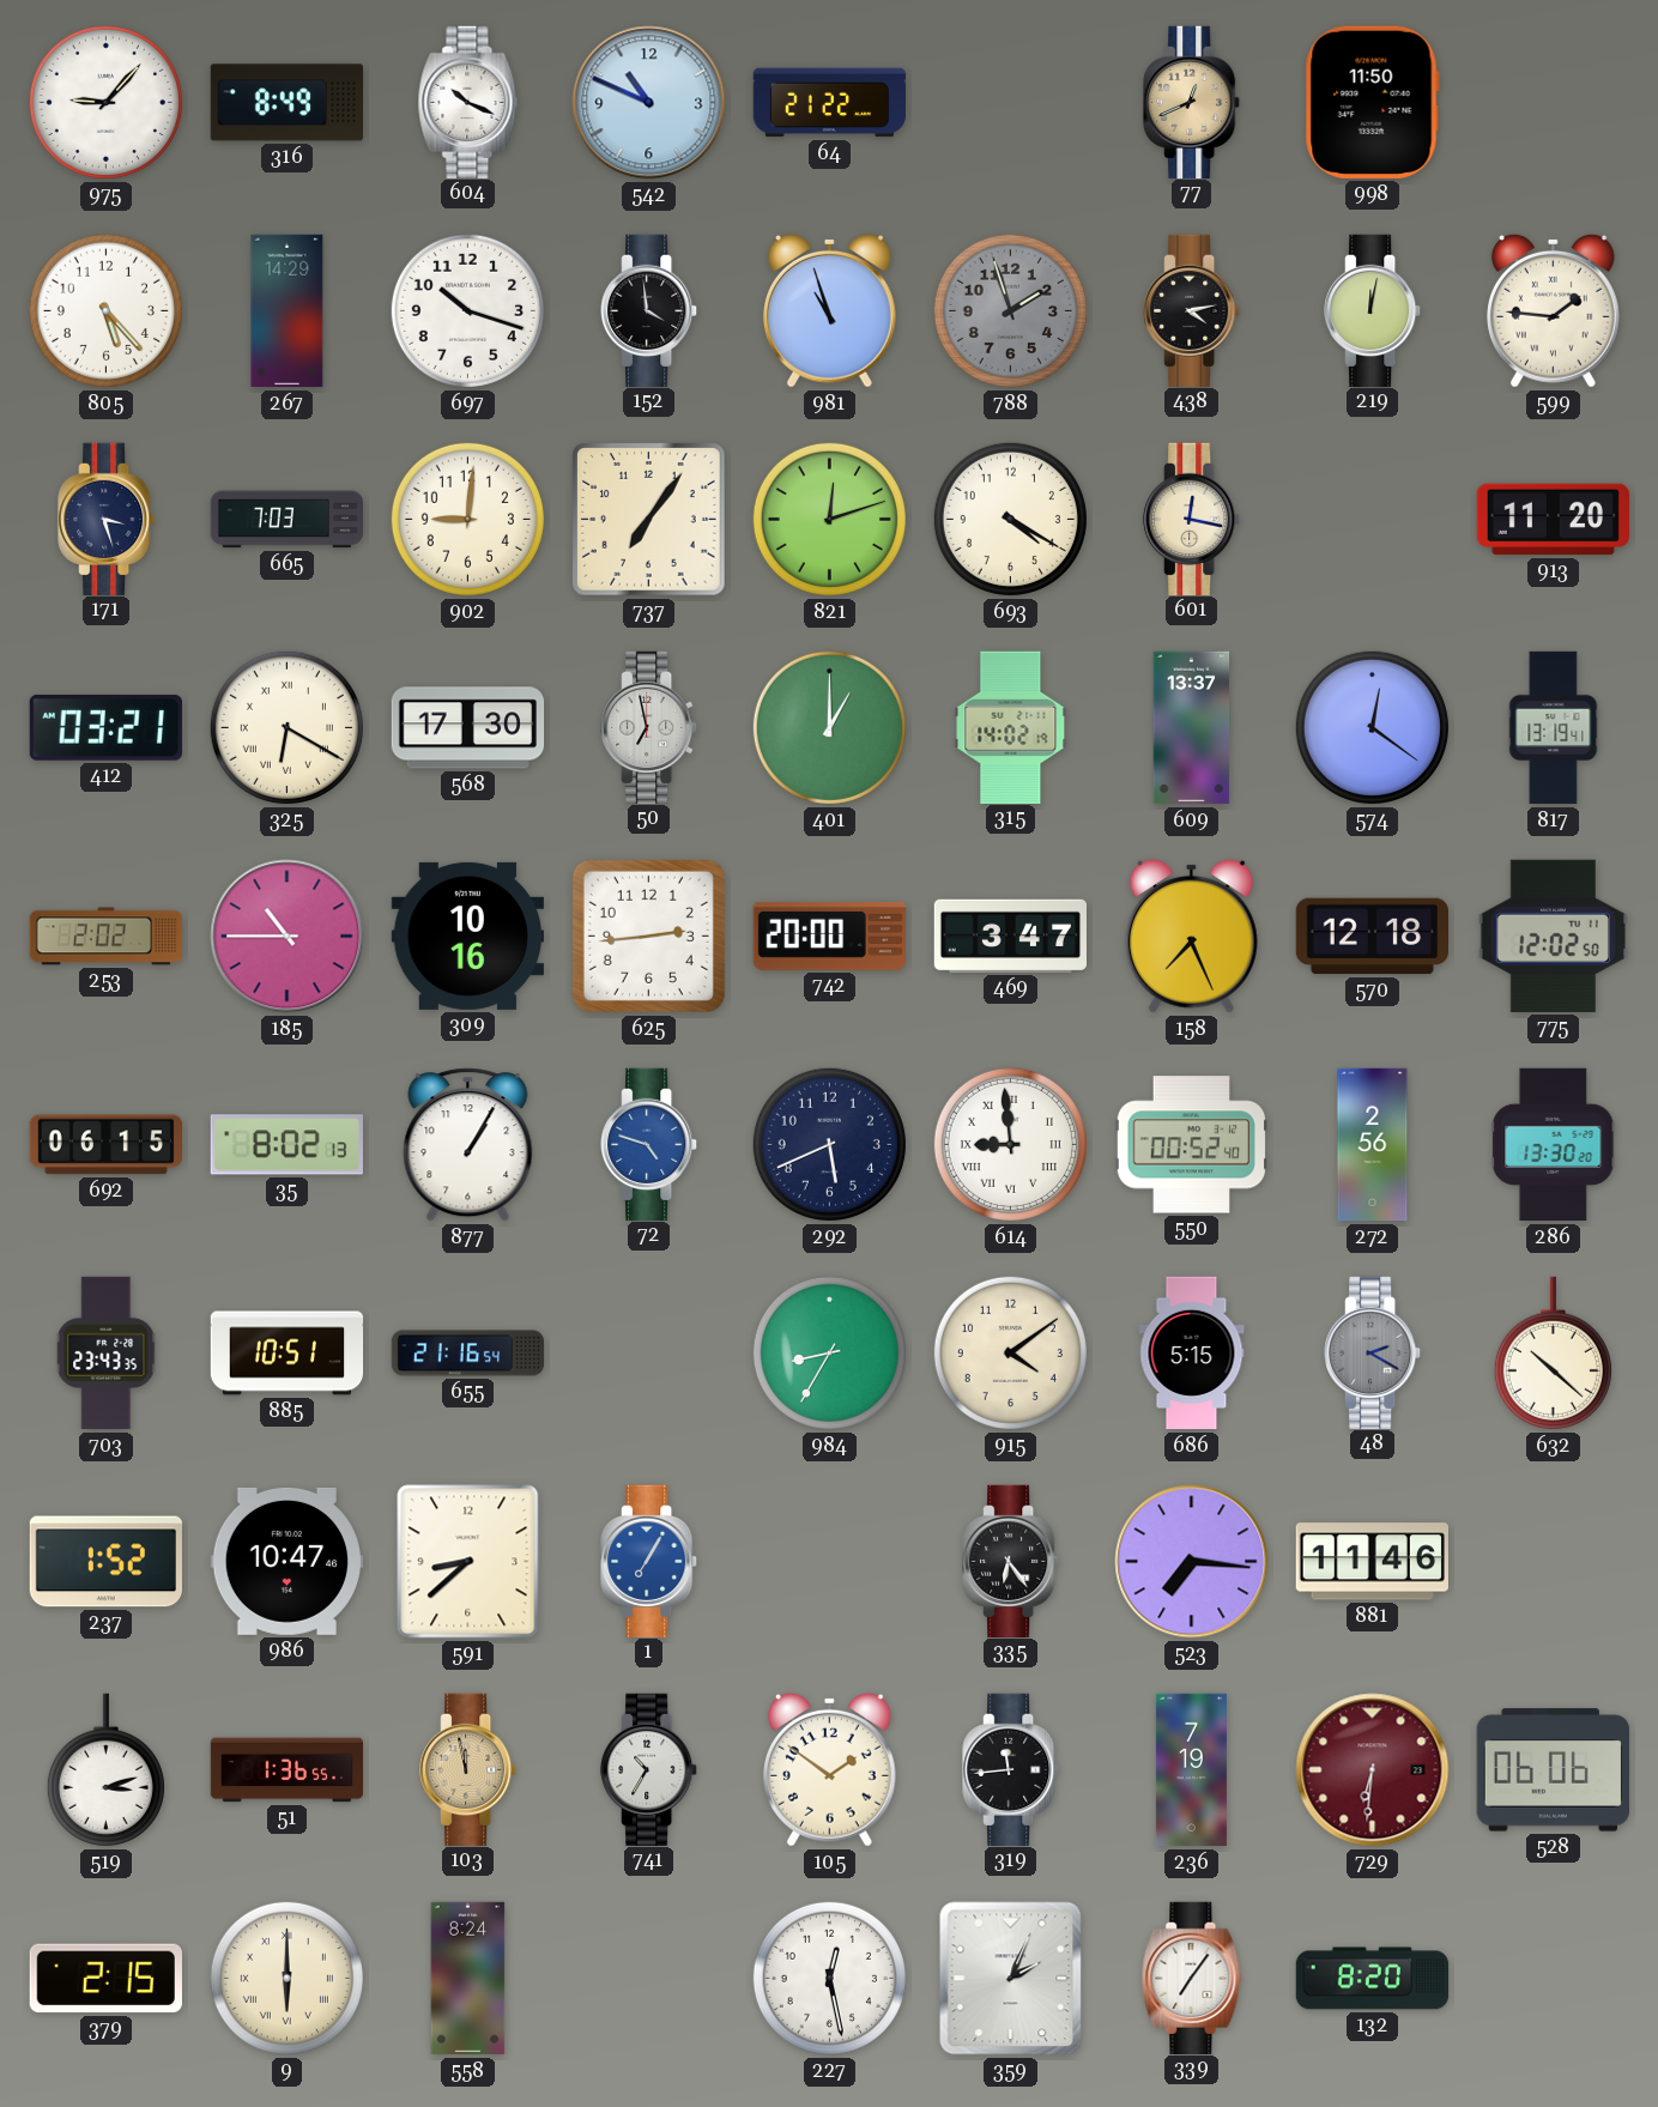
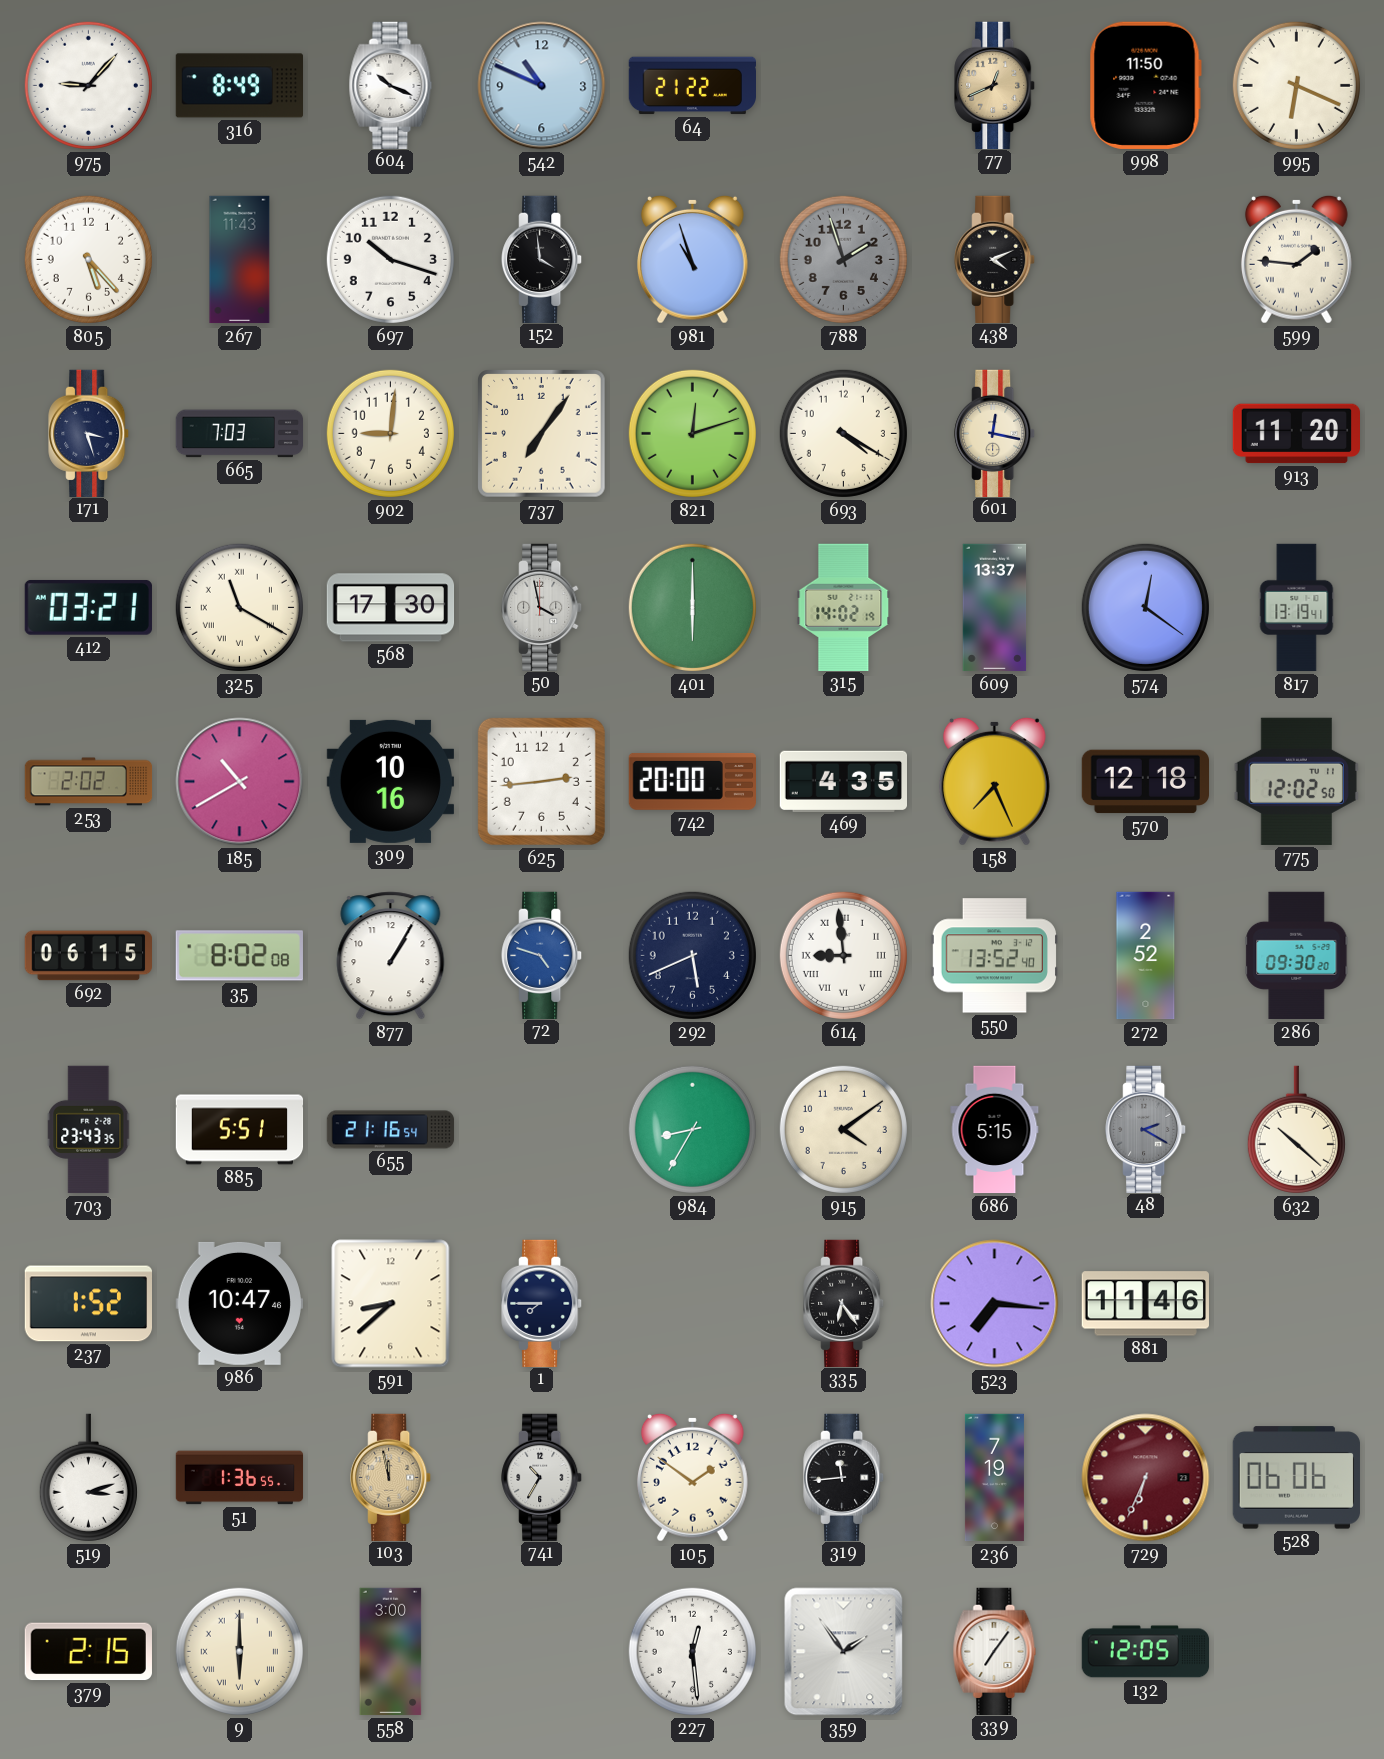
995: none -> 6:19 (1296, 85)
267: 14:29 -> 11:43 (240, 260)
438: 4:13 -> 4:11 (995, 259)
219: 12:02 -> none (1373, 310)
325: 6:20 -> 11:20 (239, 607)
50: 6:58 -> 3:58 (542, 607)
401: 1:00 -> 6:00 (692, 607)
185: 10:45 -> 10:40 (240, 782)
469: 3:47 -> 4:35 (843, 781)
35: 8:02:13 -> 8:02:08 (239, 956)
550: 00:52 -> 13:52 (994, 956)
272: 2:56 -> 2:52 (1146, 956)
286: 13:30 -> 09:30 (1297, 956)
885: 10:51 -> 5:51 (240, 1130)
1: 7:05 -> 7:45 (542, 1303)
1 dial: blue -> navy (542, 1303)
729: 6:31 -> 6:34 (1146, 1478)
558: 8:24 -> 3:00 (391, 1652)
227: 12:28 -> 12:29 (692, 1651)
359: 2:04 -> 1:54 (844, 1652)
132: 8:20 -> 12:05 (1146, 1652)
